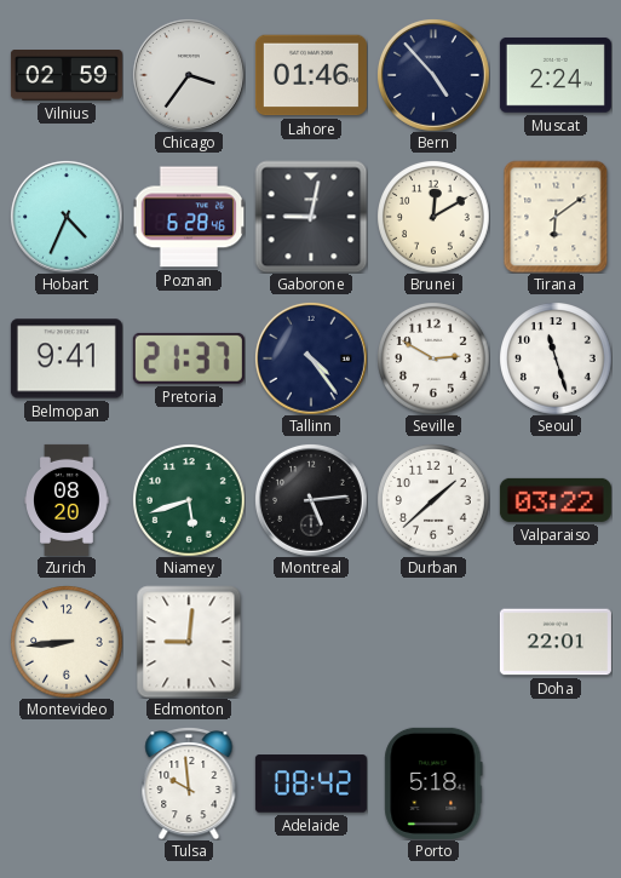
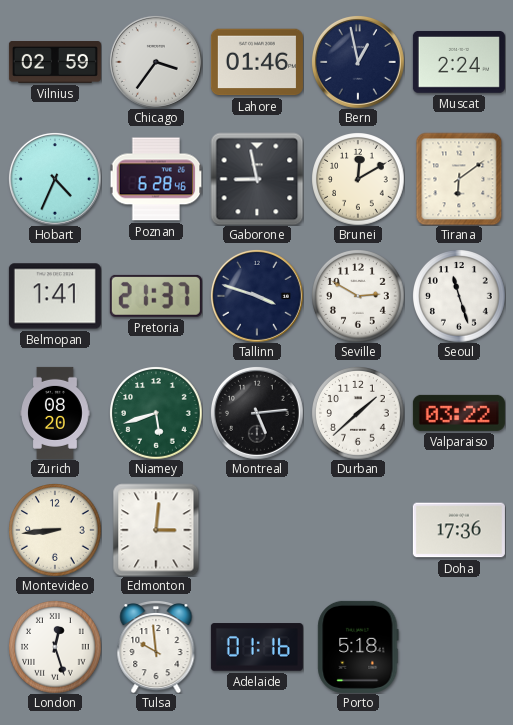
Bern: 4:53 -> 12:58 (358, 62)
Gaborone: 9:02 -> 8:58 (257, 179)
Belmopan: 9:41 -> 1:41 (55, 296)
Tallinn: 4:24 -> 3:48 (257, 296)
Edmonton: 9:01 -> 3:01 (156, 530)
Doha: 22:01 -> 17:36 (459, 530)
London: none -> 12:27 (55, 647)
Adelaide: 08:42 -> 01:16 (257, 647)
